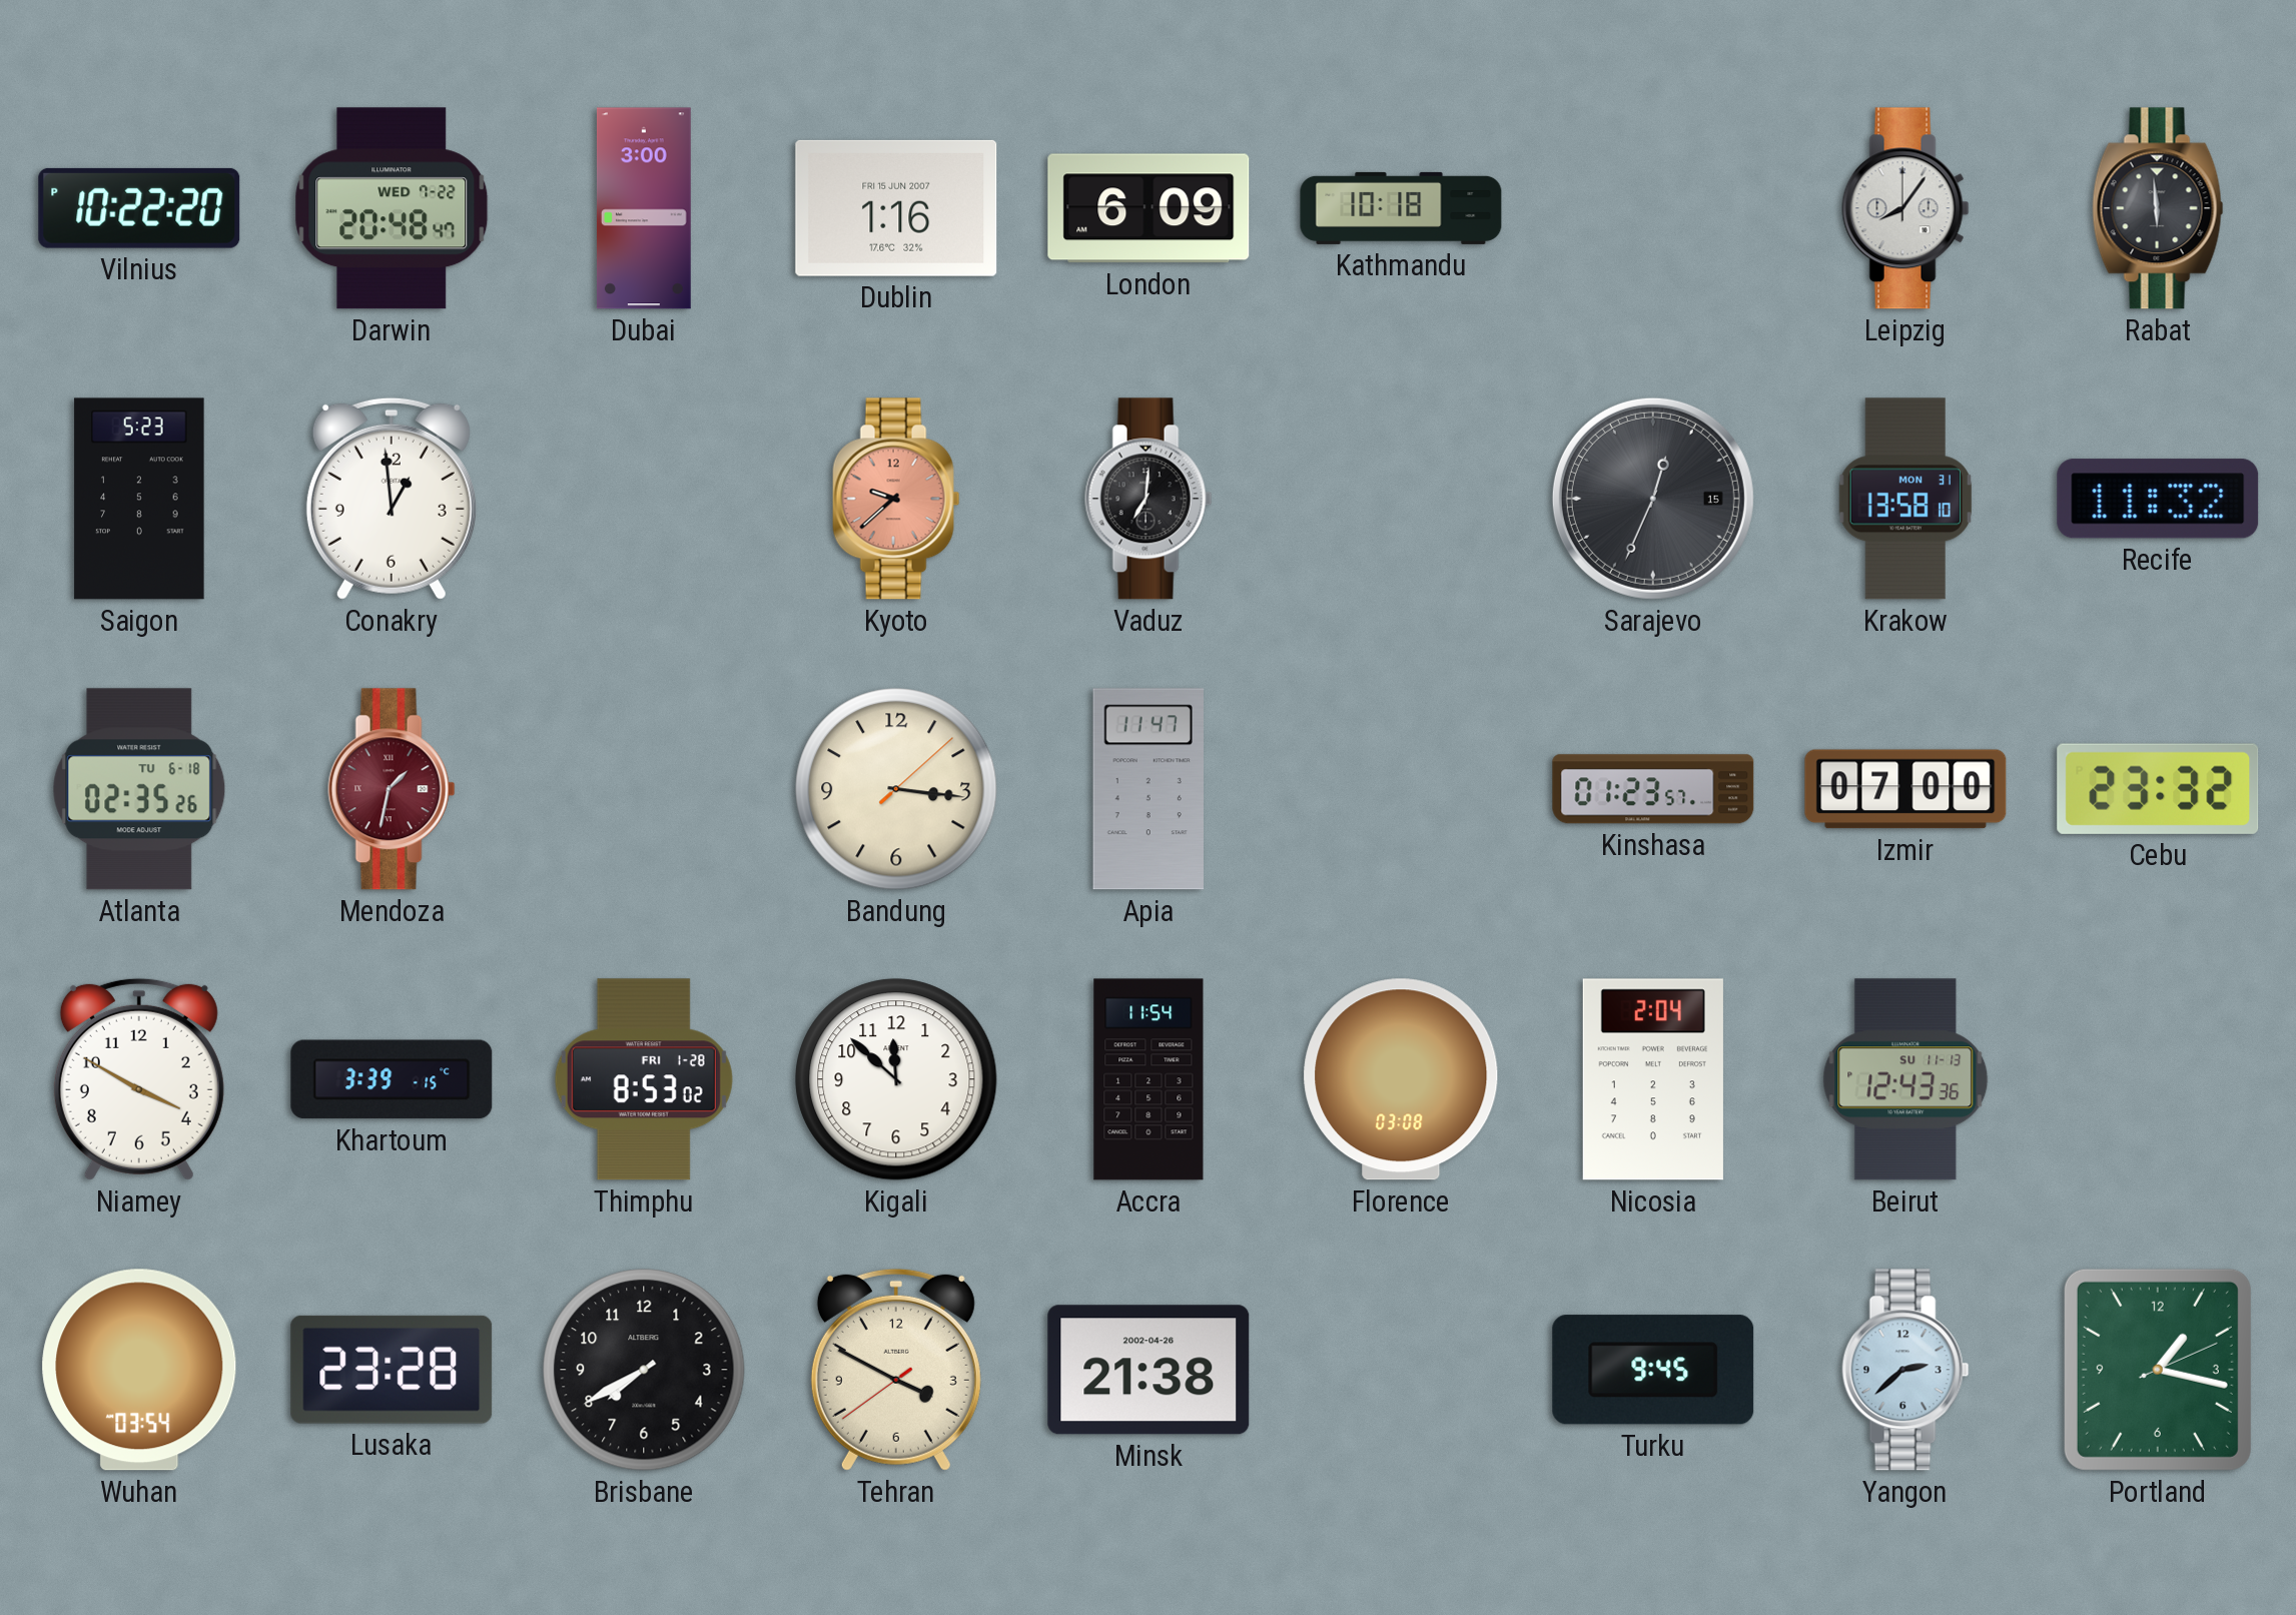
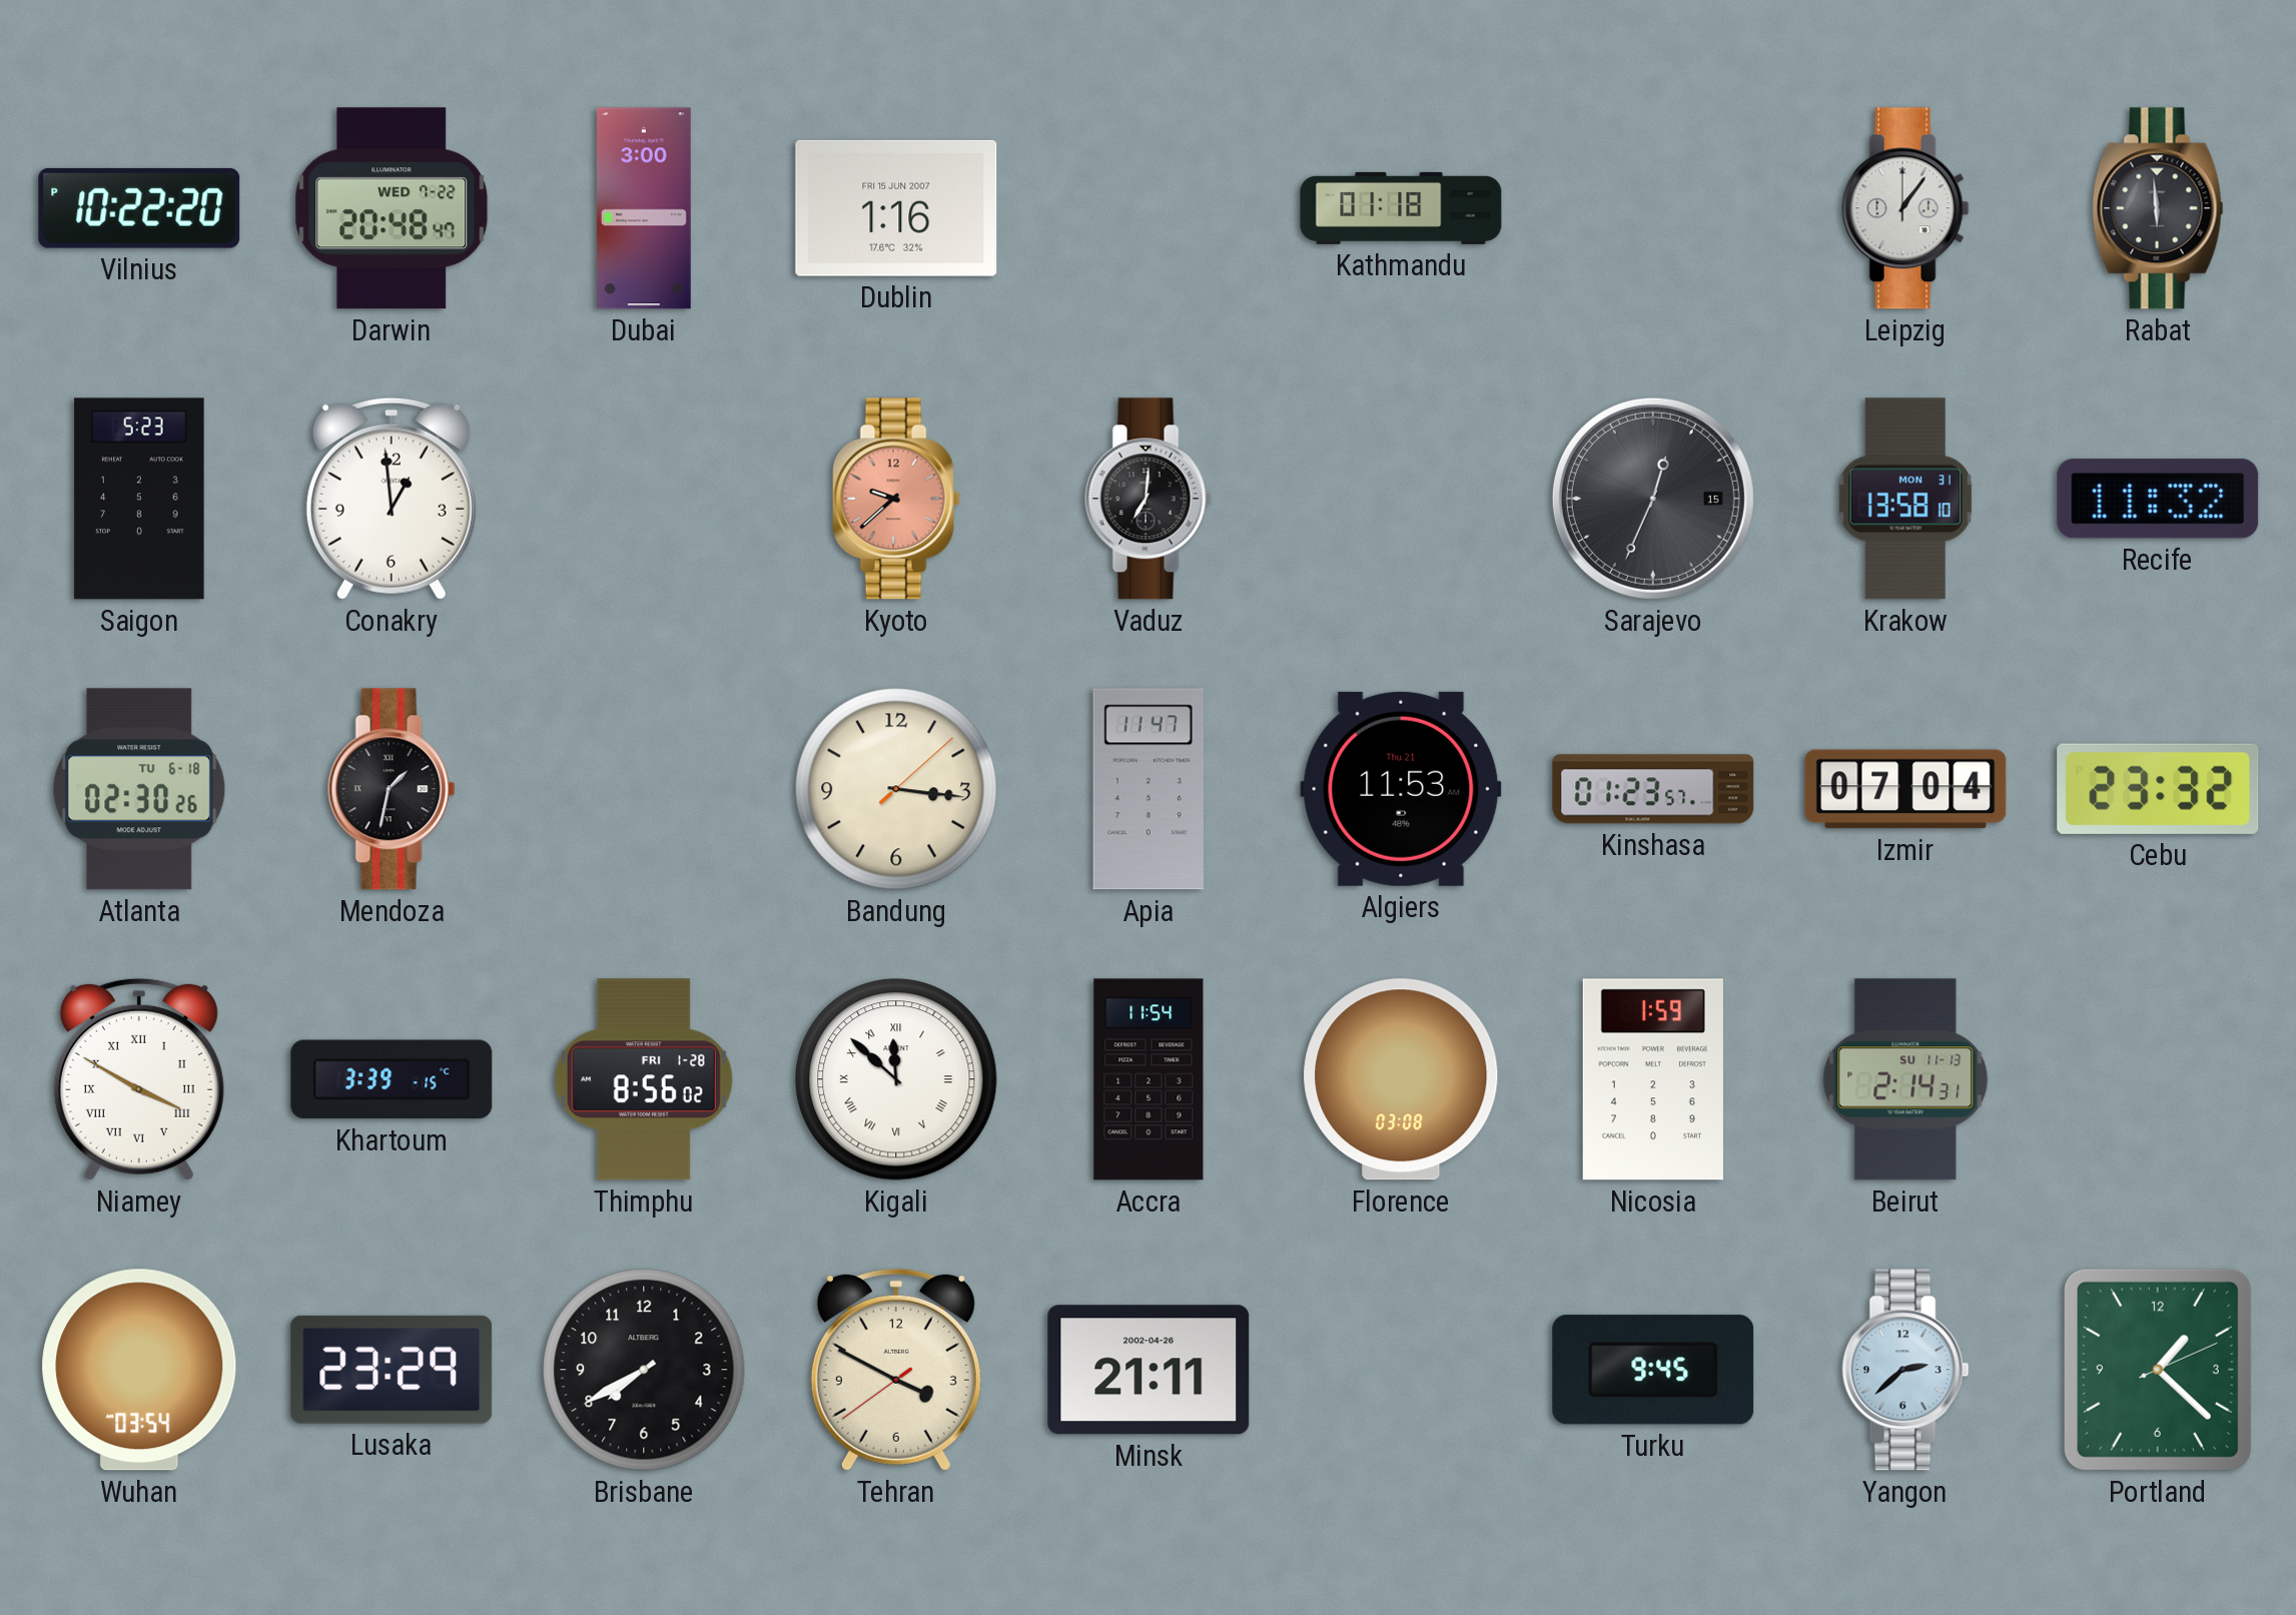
London: 6:09 -> none (1149, 208)
Kathmandu: 10:18 -> 01:18 (1401, 208)
Leipzig: 8:06 -> 1:06 (1905, 208)
Atlanta: 02:35 -> 02:30 (139, 789)
Mendoza dial: burgundy -> black (392, 789)
Algiers: none -> 11:53 (1401, 789)
Izmir: 07:00 -> 07:04 (1905, 789)
Niamey numerals: Arabic -> Roman (139, 1079)
Thimphu: 8:53 -> 8:56 (644, 1079)
Kigali numerals: Arabic -> Roman (896, 1079)
Nicosia: 2:04 -> 1:59 (1653, 1079)
Beirut: 12:43 -> 2:14 (1905, 1079)
Lusaka: 23:28 -> 23:29 (392, 1370)
Minsk: 21:38 -> 21:11 (1149, 1370)
Portland: 1:17 -> 1:22 (2158, 1370)
